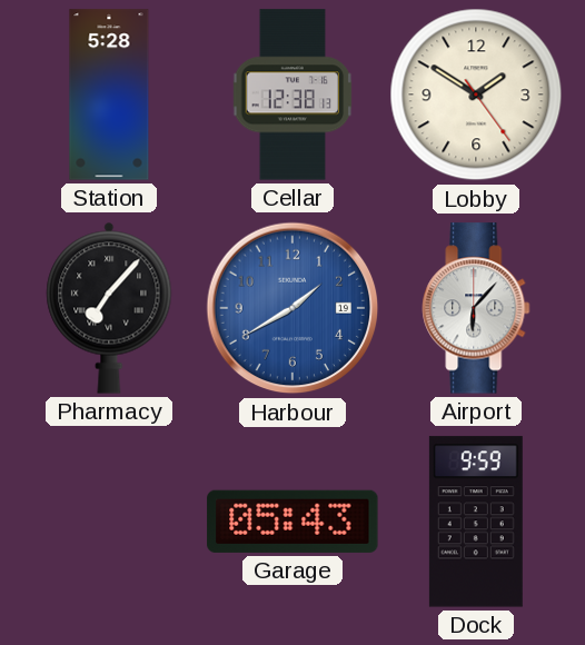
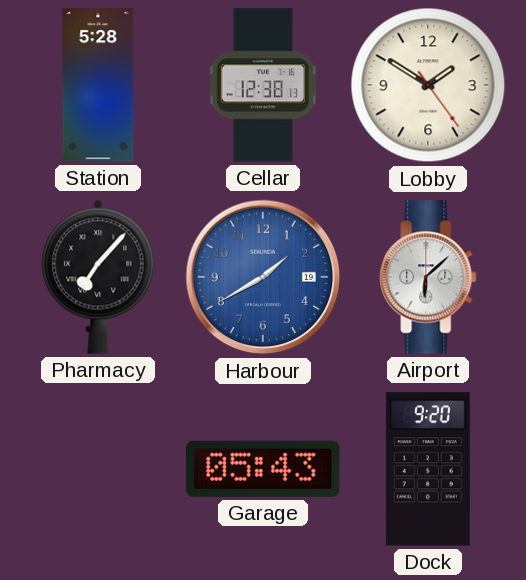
Airport: 6:07 -> 6:08 (428, 277)
Dock: 9:59 -> 9:20 (428, 469)
